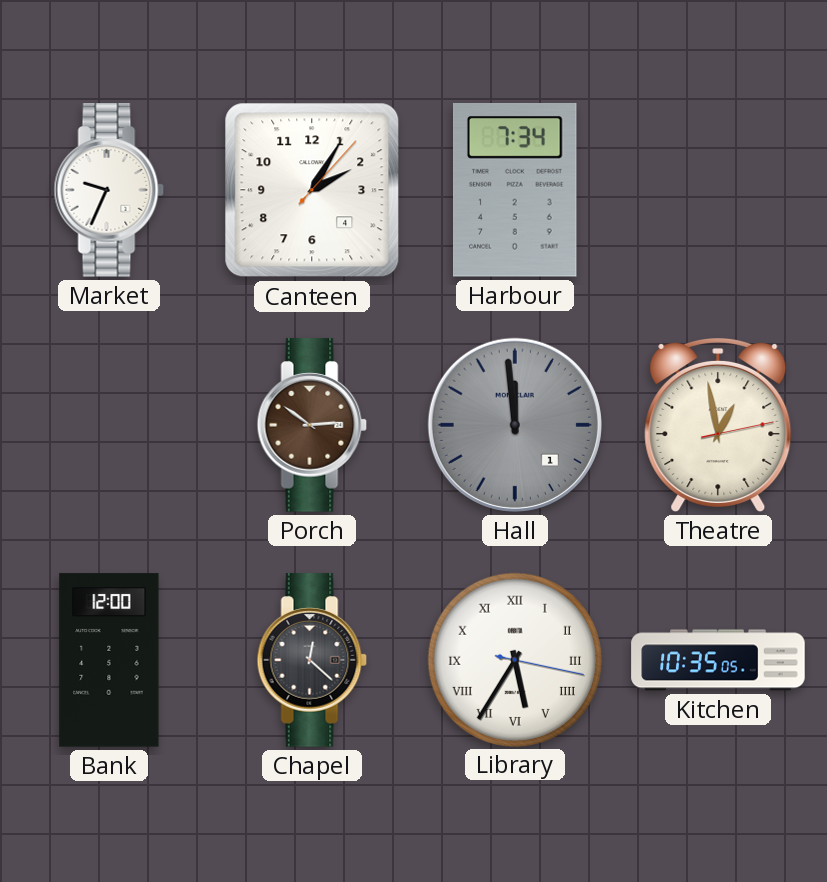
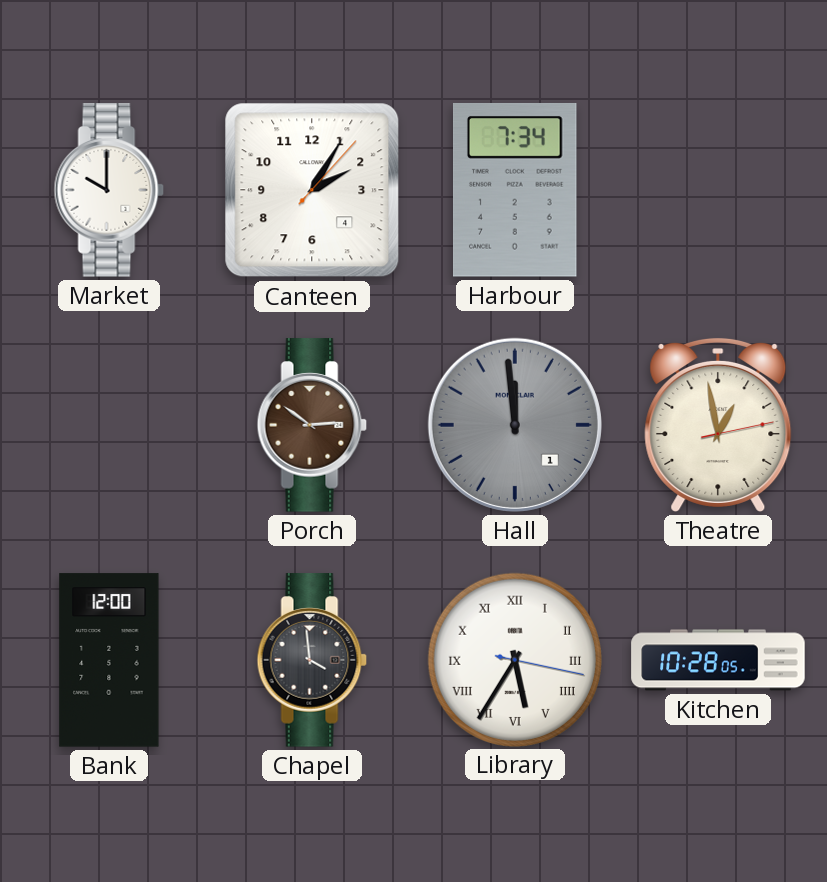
Market: 9:34 -> 10:00 (109, 190)
Chapel: 12:22 -> 3:59 (312, 660)
Kitchen: 10:35 -> 10:28 (718, 660)
